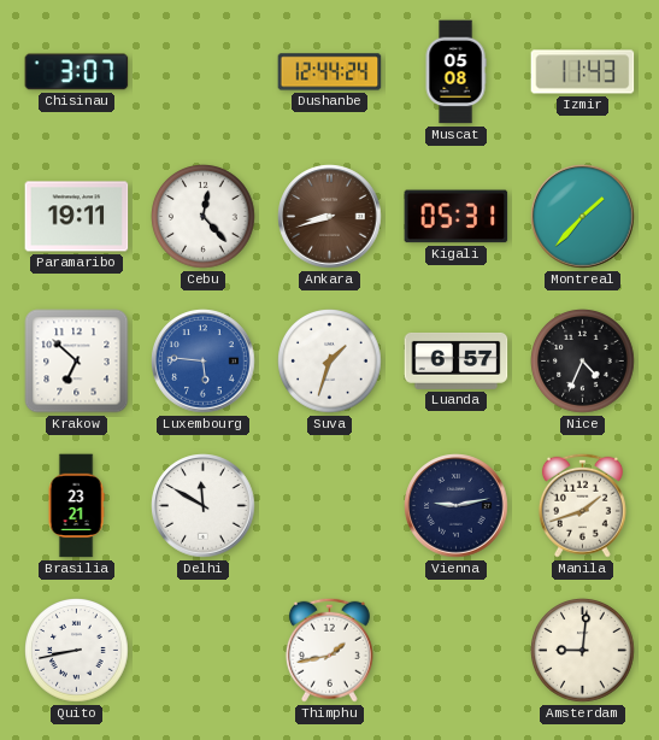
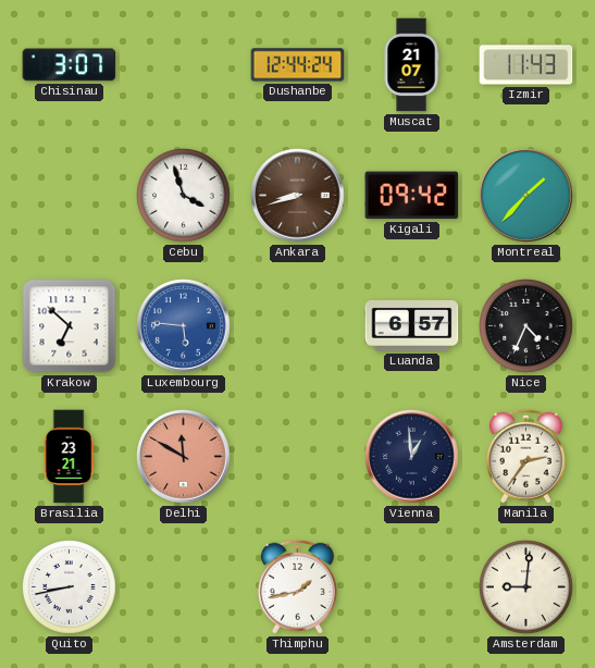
Muscat: 05:08 -> 21:07 (411, 65)
Paramaribo: 19:11 -> none (77, 217)
Cebu: 12:23 -> 3:57 (184, 196)
Kigali: 05:31 -> 09:42 (412, 196)
Suva: 1:33 -> none (330, 362)
Delhi dial: white -> salmon (184, 457)
Vienna: 9:13 -> 12:59 (412, 457)
Manila: 1:42 -> 2:36 (525, 456)
